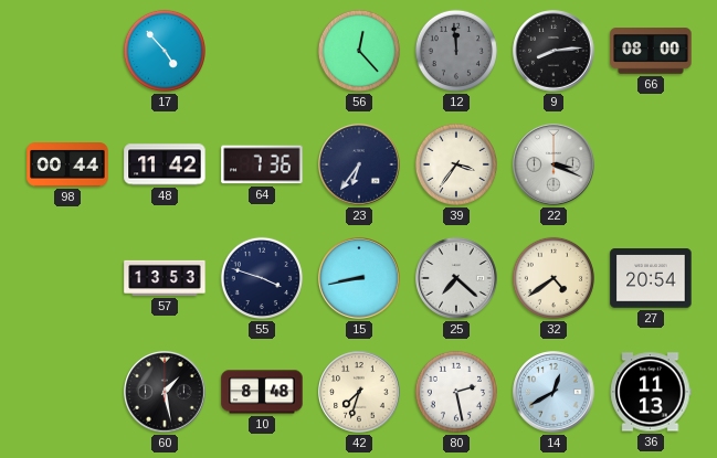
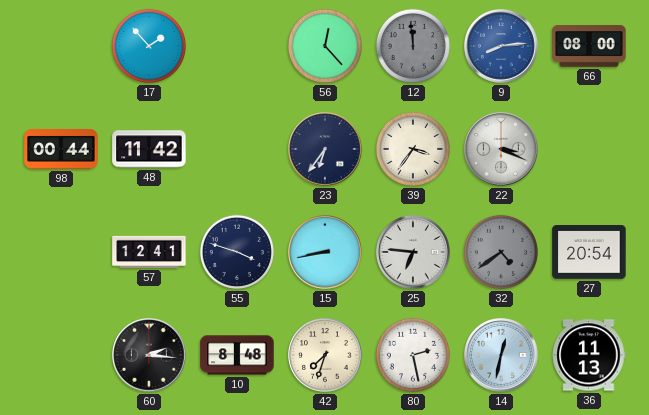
17: 4:53 -> 1:53 (149, 46)
9 dial: black -> blue (501, 46)
64: 7:36 -> none (262, 164)
57: 13:53 -> 12:41 (149, 252)
25: 7:22 -> 6:46 (413, 252)
32 dial: cream -> grey (501, 252)
60: 1:28 -> 2:16 (149, 355)
14: 12:40 -> 12:32 (501, 355)
